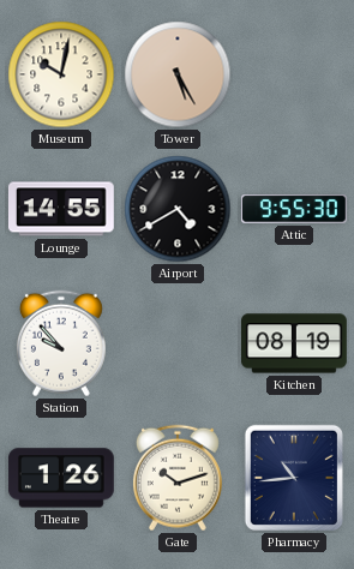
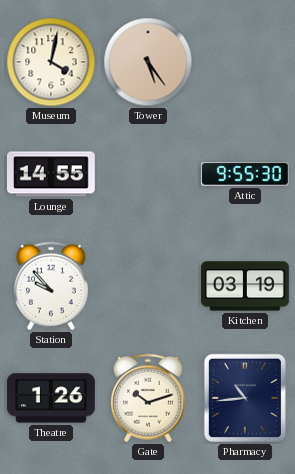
Museum: 10:02 -> 4:02 (51, 62)
Tower: 5:25 -> 5:24 (148, 62)
Airport: 4:40 -> none (178, 209)
Kitchen: 08:19 -> 03:19 (246, 286)
